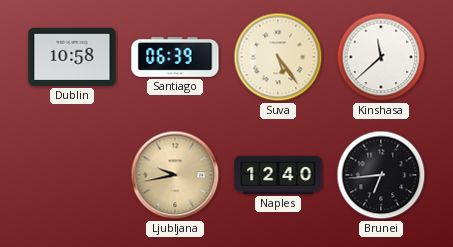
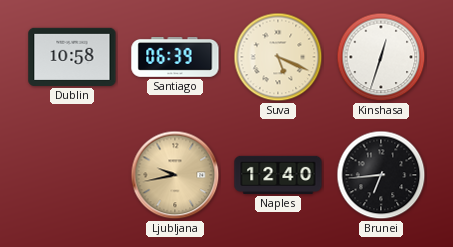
Suva: 5:24 -> 5:19 (278, 57)
Kinshasa: 11:38 -> 12:33 (381, 57)
